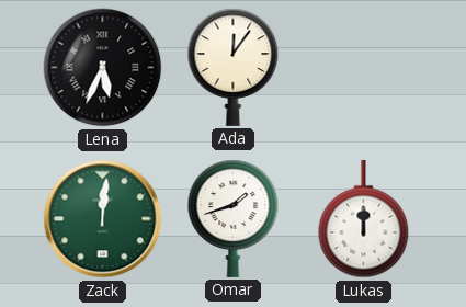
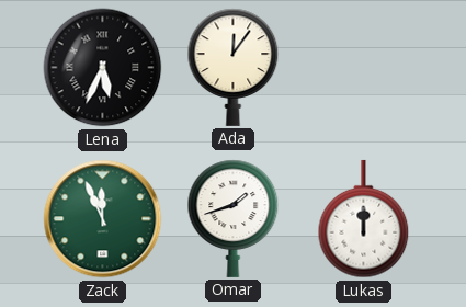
Zack: 12:01 -> 11:56 (103, 219)
